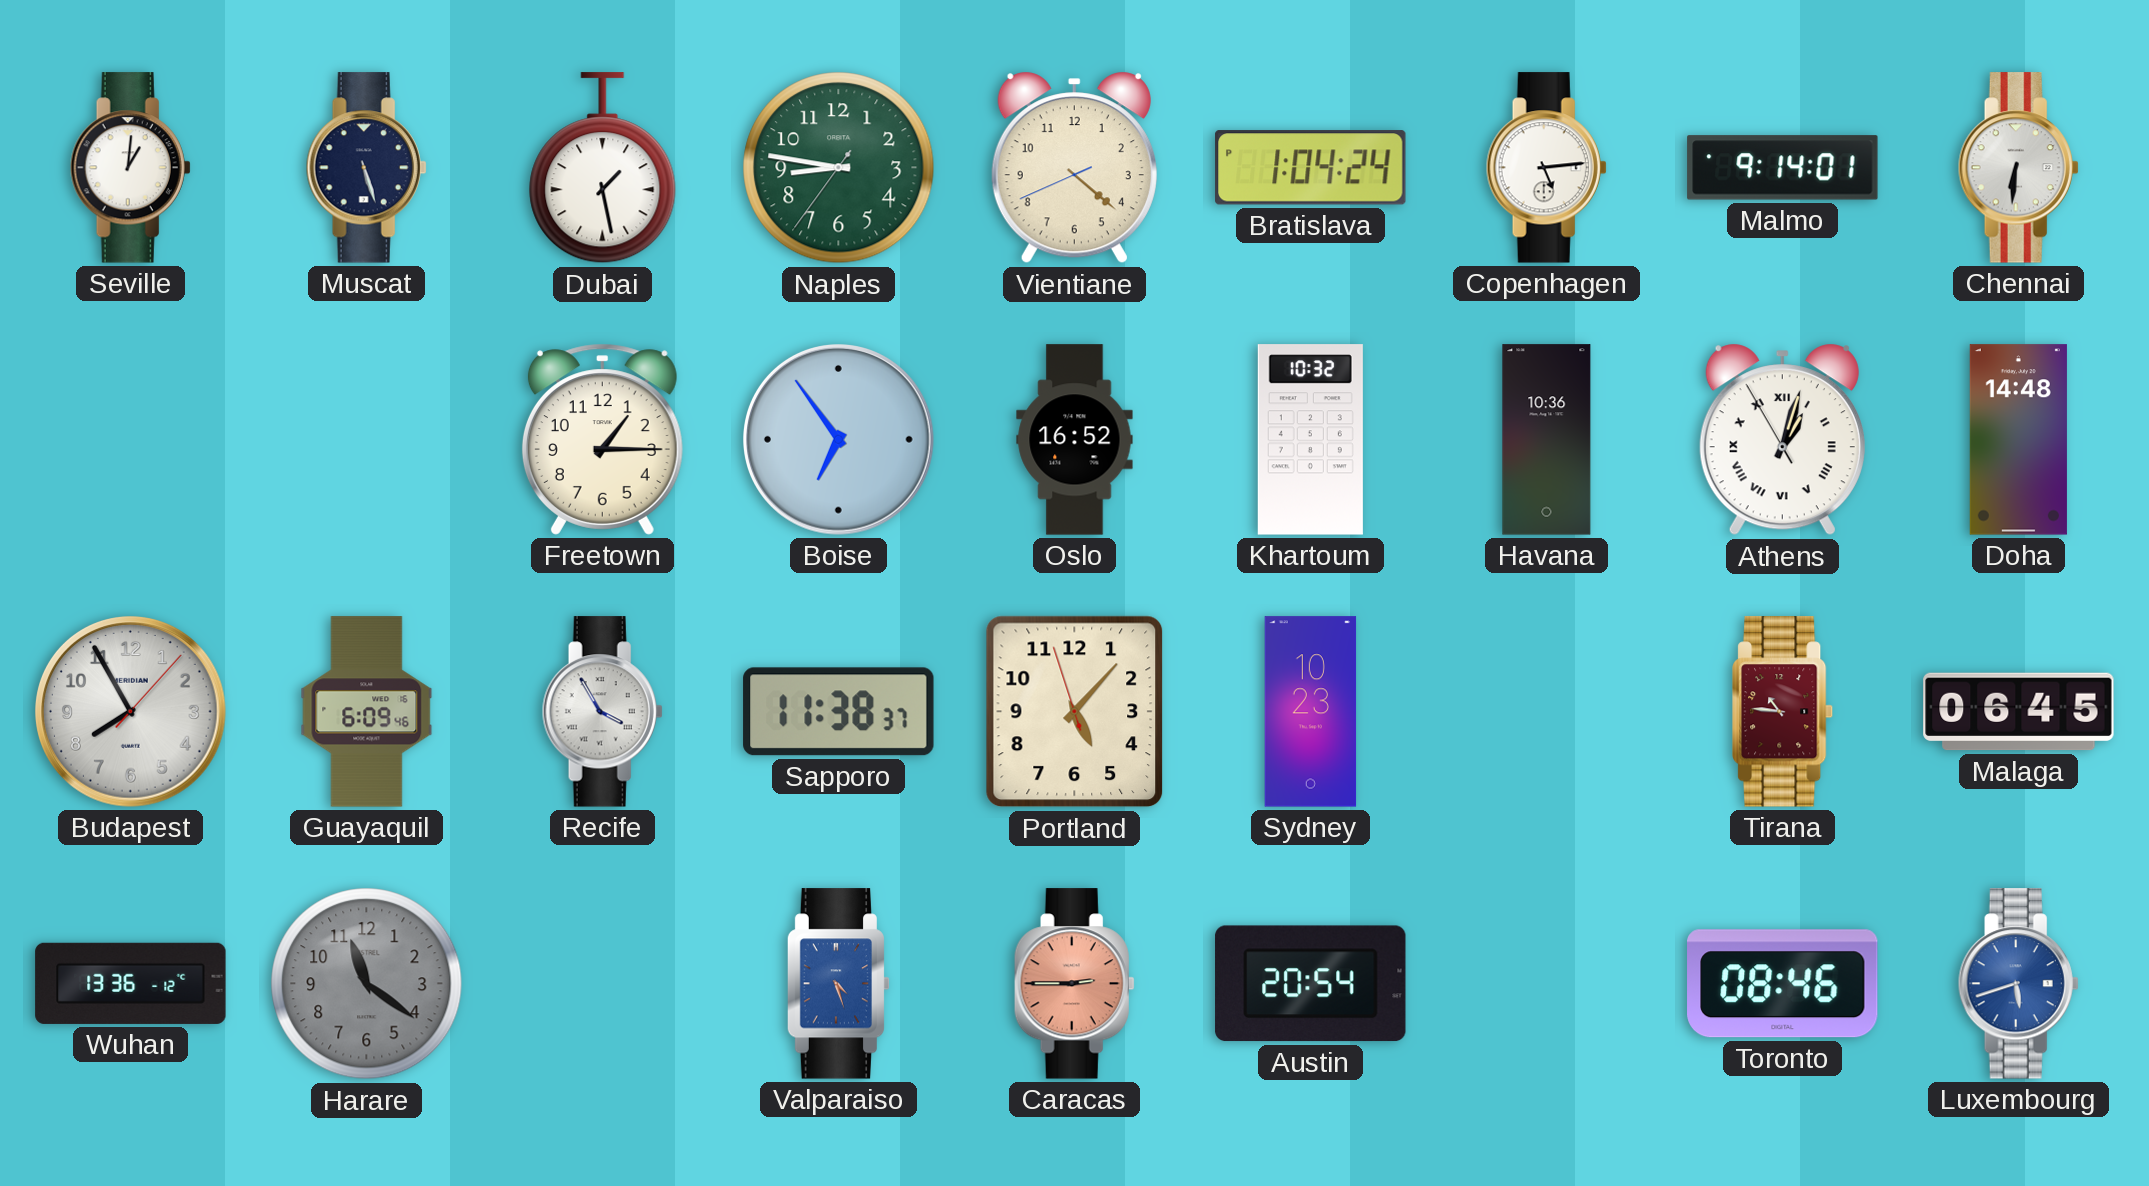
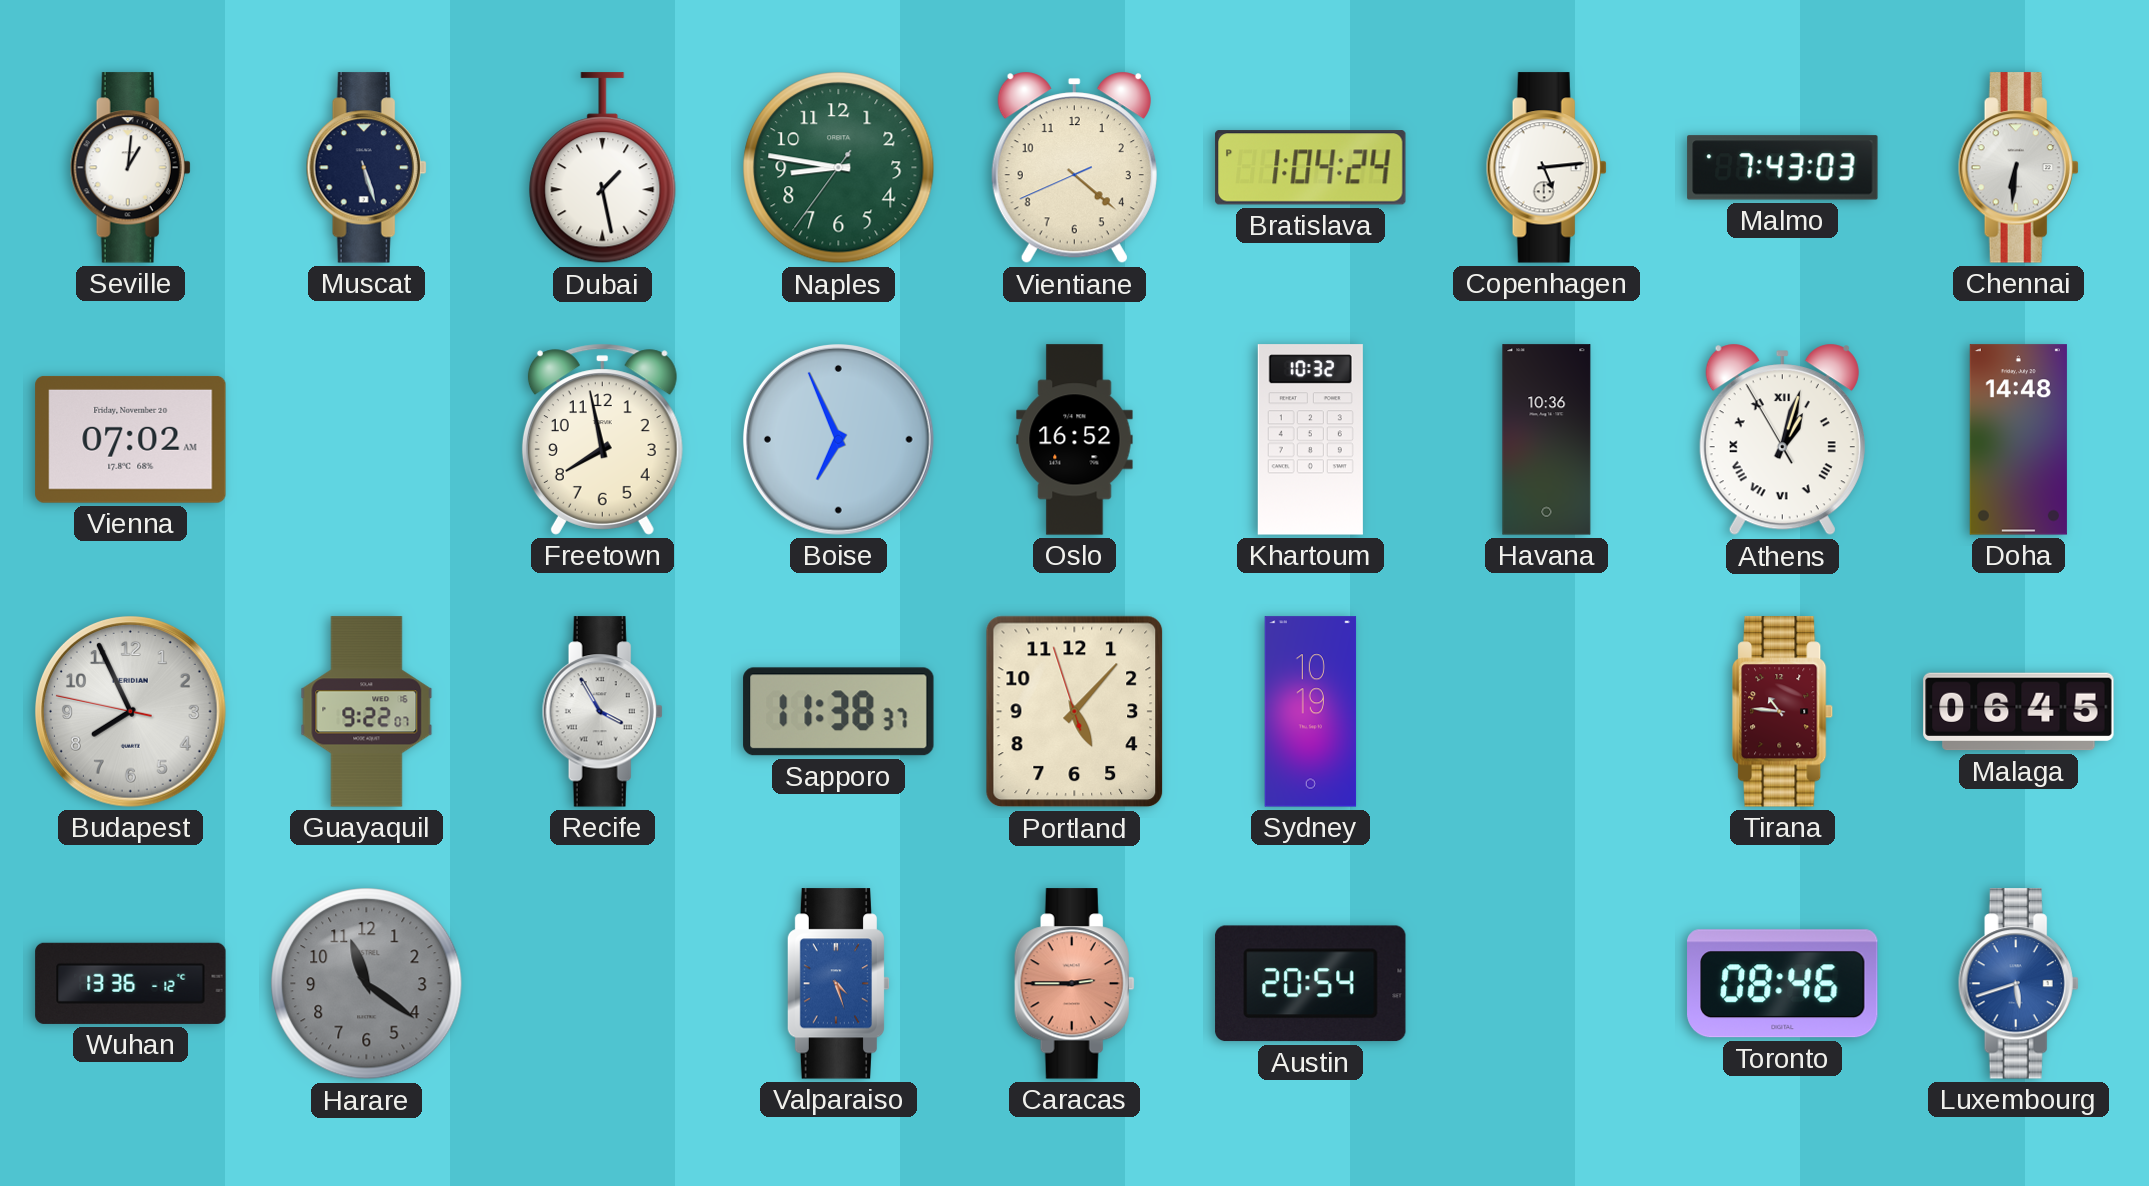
Malmo: 9:14 -> 7:43 (1783, 168)
Vienna: none -> 07:02 (131, 439)
Freetown: 1:15 -> 7:58 (602, 439)
Boise: 6:54 -> 6:56 (839, 440)
Budapest: 7:55:07 -> 7:55:47 (131, 712)
Guayaquil: 6:09 -> 9:22 (367, 712)
Sydney: 10:23 -> 10:19 (1311, 712)
